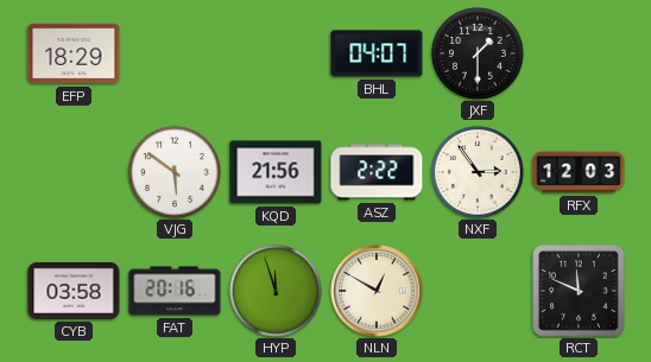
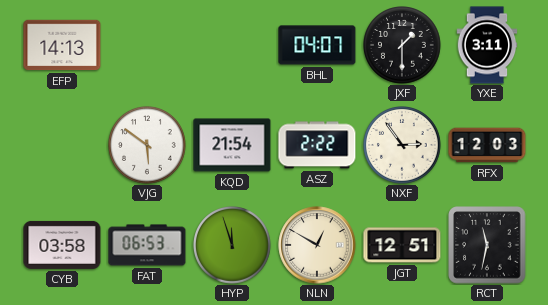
EFP: 18:29 -> 14:13 (62, 45)
YXE: none -> 3:11 (487, 45)
KQD: 21:56 -> 21:54 (232, 145)
FAT: 20:16 -> 06:53 (147, 245)
JGT: none -> 12:51 (402, 245)
RCT: 11:49 -> 11:32 (487, 245)
